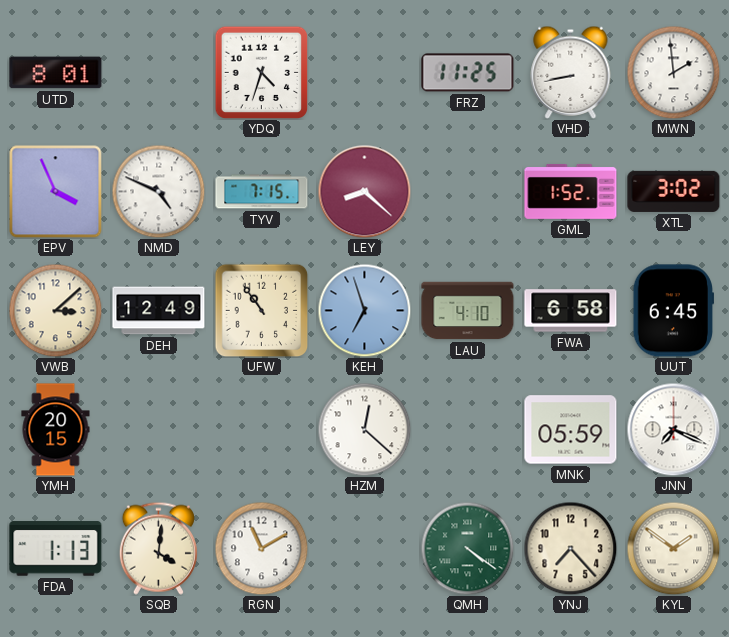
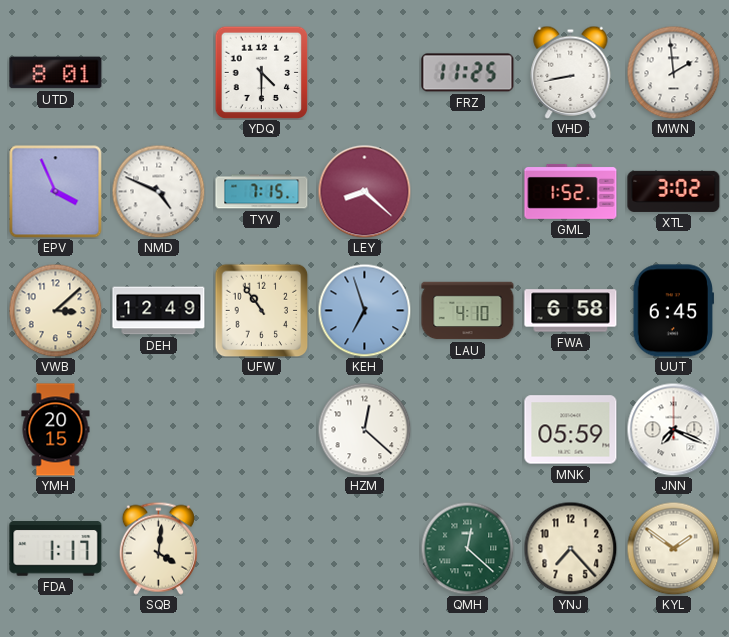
YDQ: 4:33 -> 4:30 (261, 72)
FDA: 1:13 -> 1:17 (56, 549)
RGN: 11:10 -> none (261, 548)
QMH: 4:21 -> 12:22 (467, 548)
